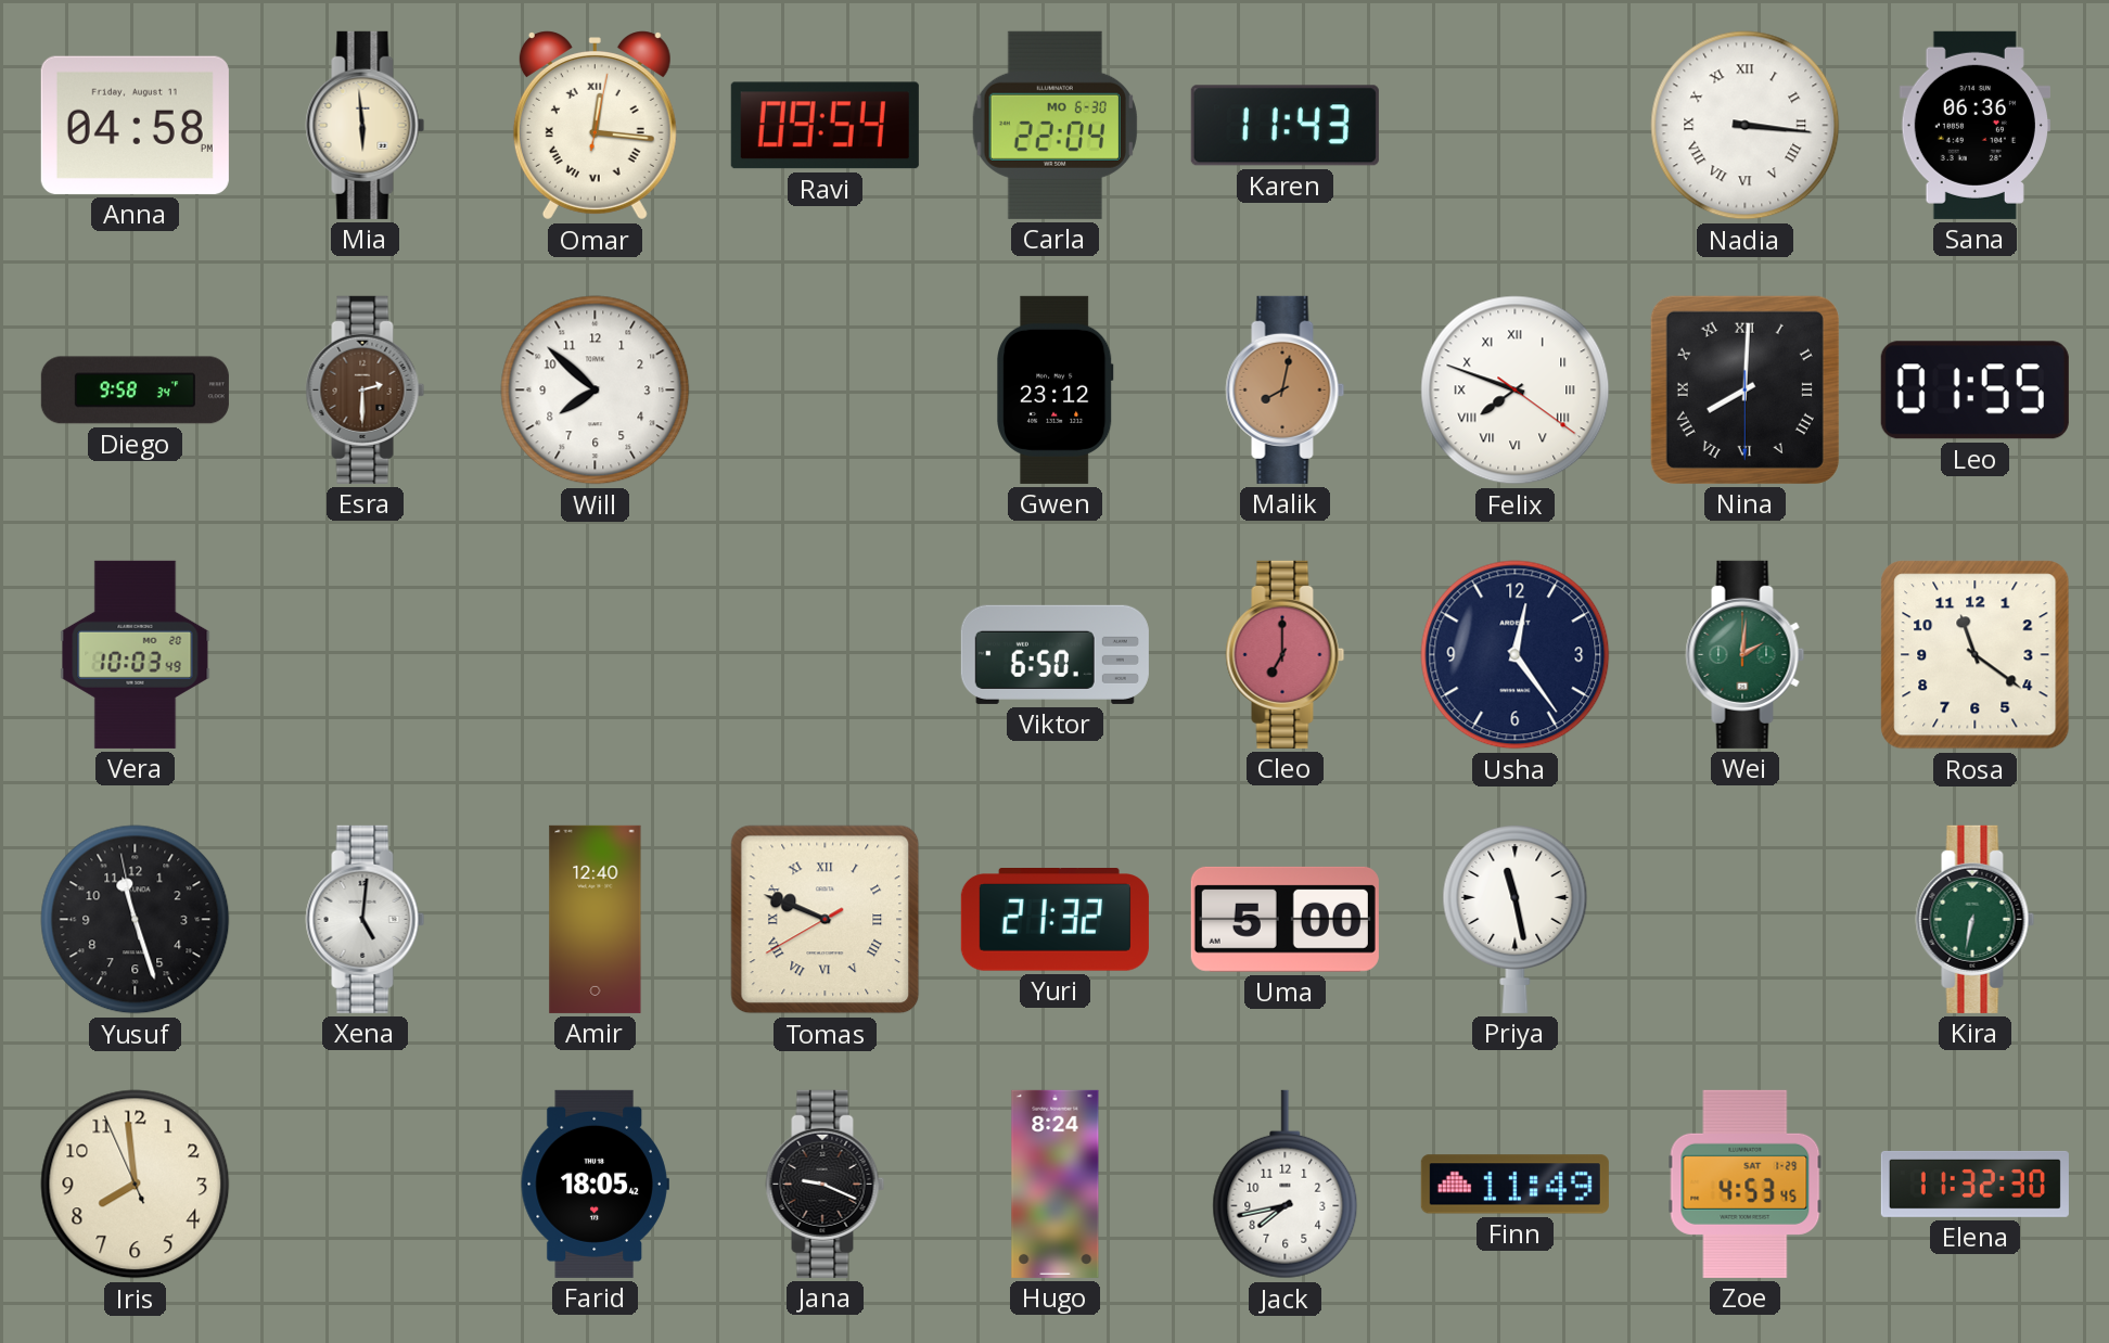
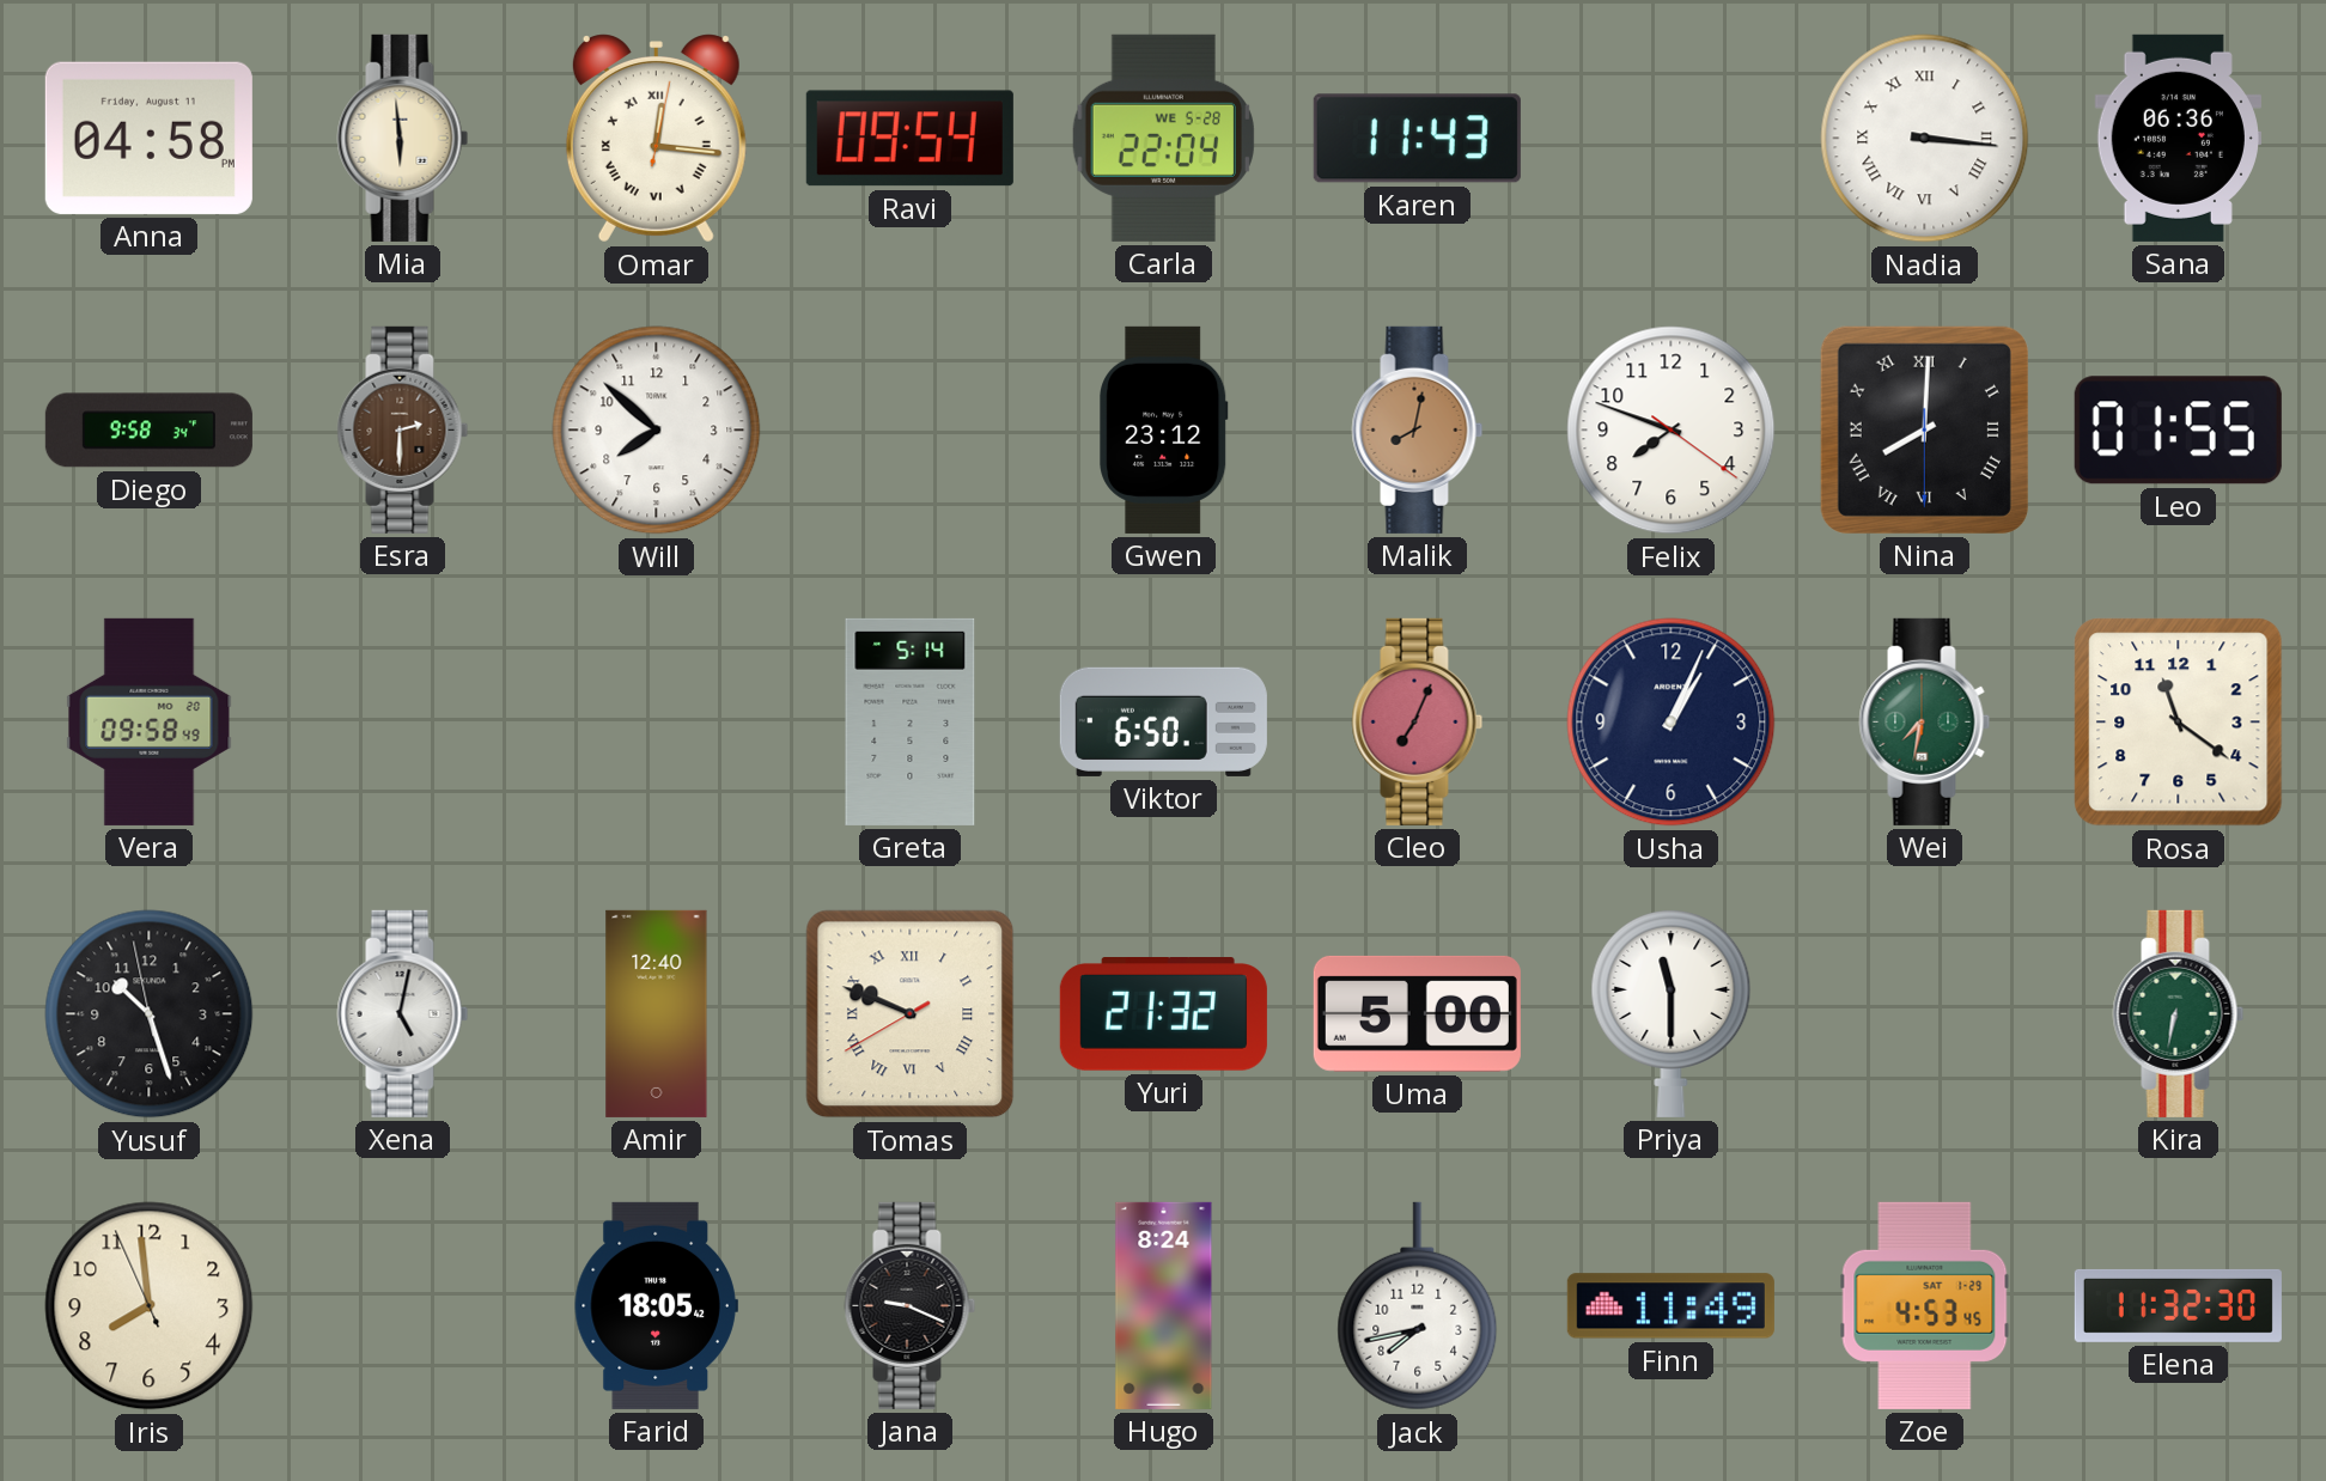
Carla date: MO 6-30 -> WE 5-28 (1163, 138)
Felix numerals: Roman -> Arabic (1672, 431)
Vera: 10:03 -> 09:58 (150, 721)
Greta: none -> 5:14 (911, 721)
Cleo: 7:00 -> 7:04 (1418, 721)
Usha: 12:24 -> 1:04 (1672, 723)
Wei: 2:01 -> 7:32 (1925, 721)
Yusuf: 11:26 -> 10:26 (150, 1014)
Xena: 5:01 -> 5:02 (403, 1013)
Priya: 11:28 -> 11:30 (1672, 1014)
